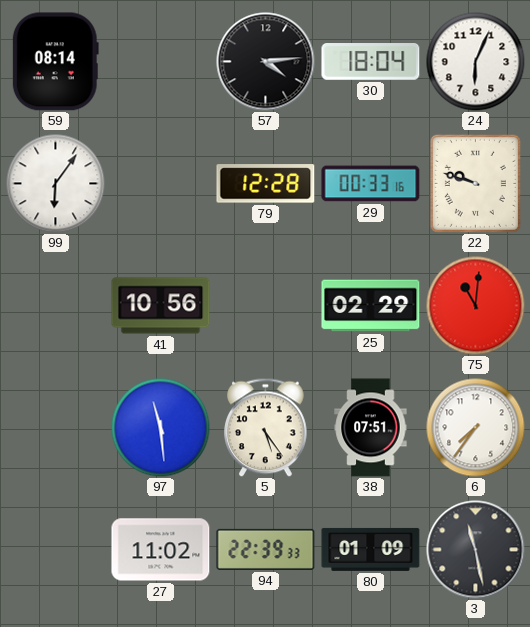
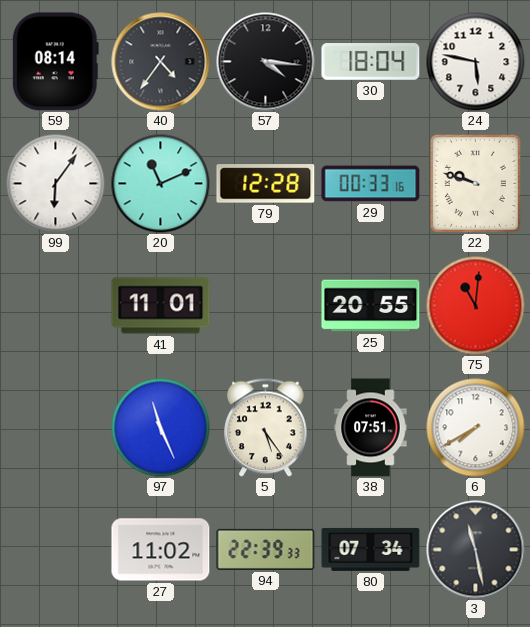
40: none -> 4:36 (161, 62)
57: 4:14 -> 4:16 (266, 62)
24: 6:04 -> 5:47 (476, 62)
20: none -> 11:11 (161, 184)
41: 10:56 -> 11:01 (161, 306)
25: 02:29 -> 20:55 (371, 306)
97: 11:29 -> 11:26 (161, 428)
6: 7:36 -> 7:40 (476, 428)
80: 01:09 -> 07:34 (371, 549)
